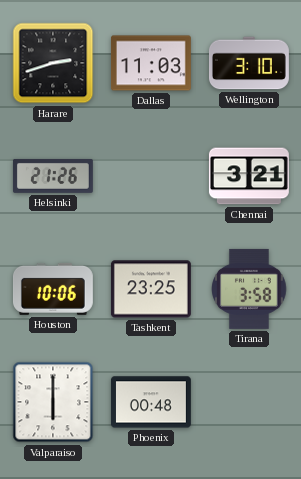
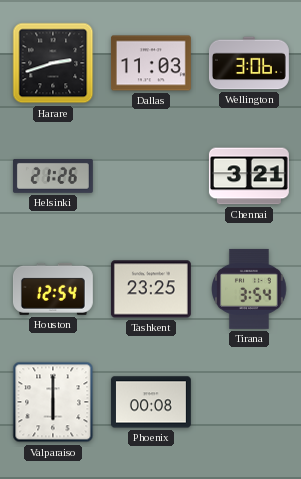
Wellington: 3:10 -> 3:06 (249, 63)
Houston: 10:06 -> 12:54 (53, 289)
Tirana: 3:58 -> 3:54 (250, 289)
Phoenix: 00:48 -> 00:08 (151, 402)
